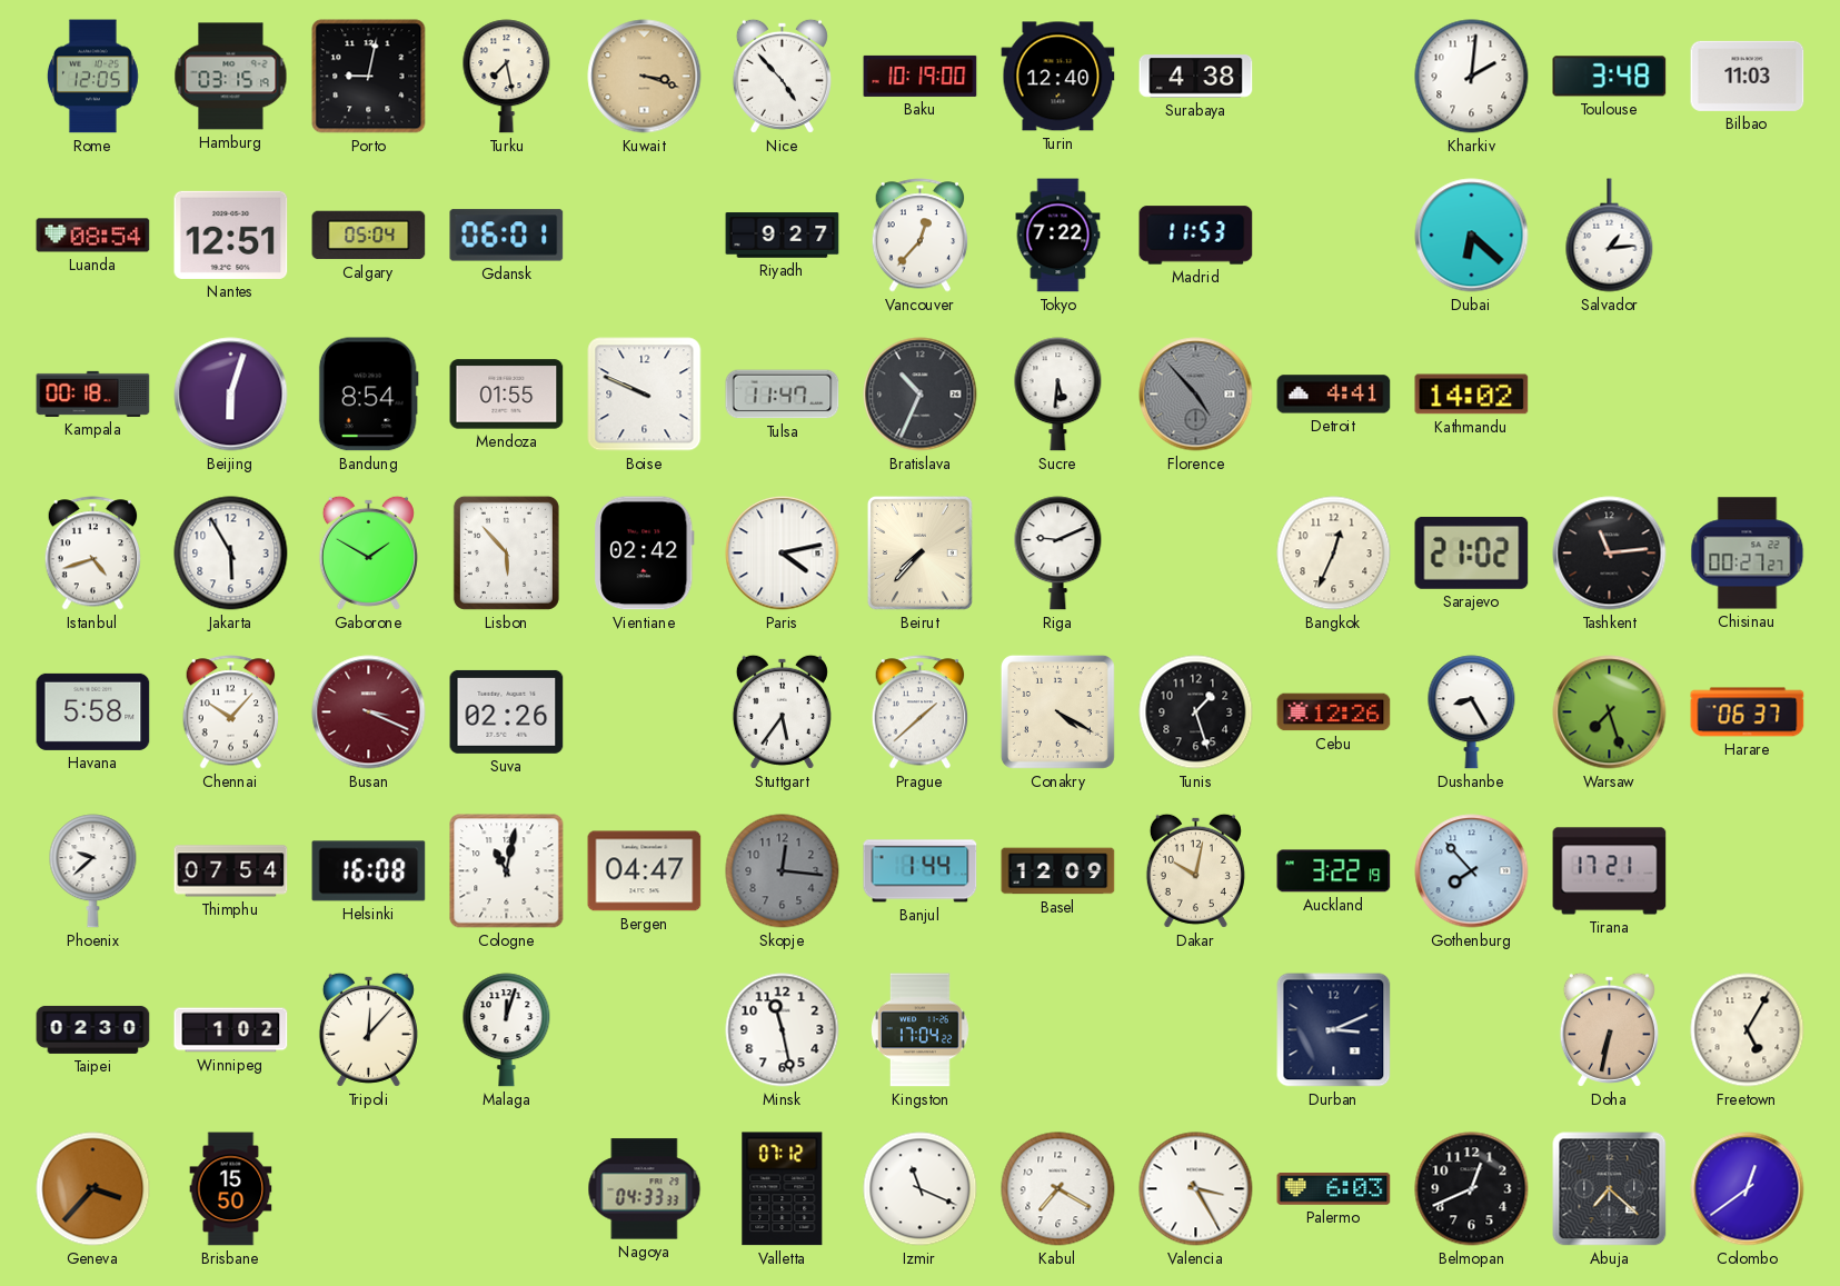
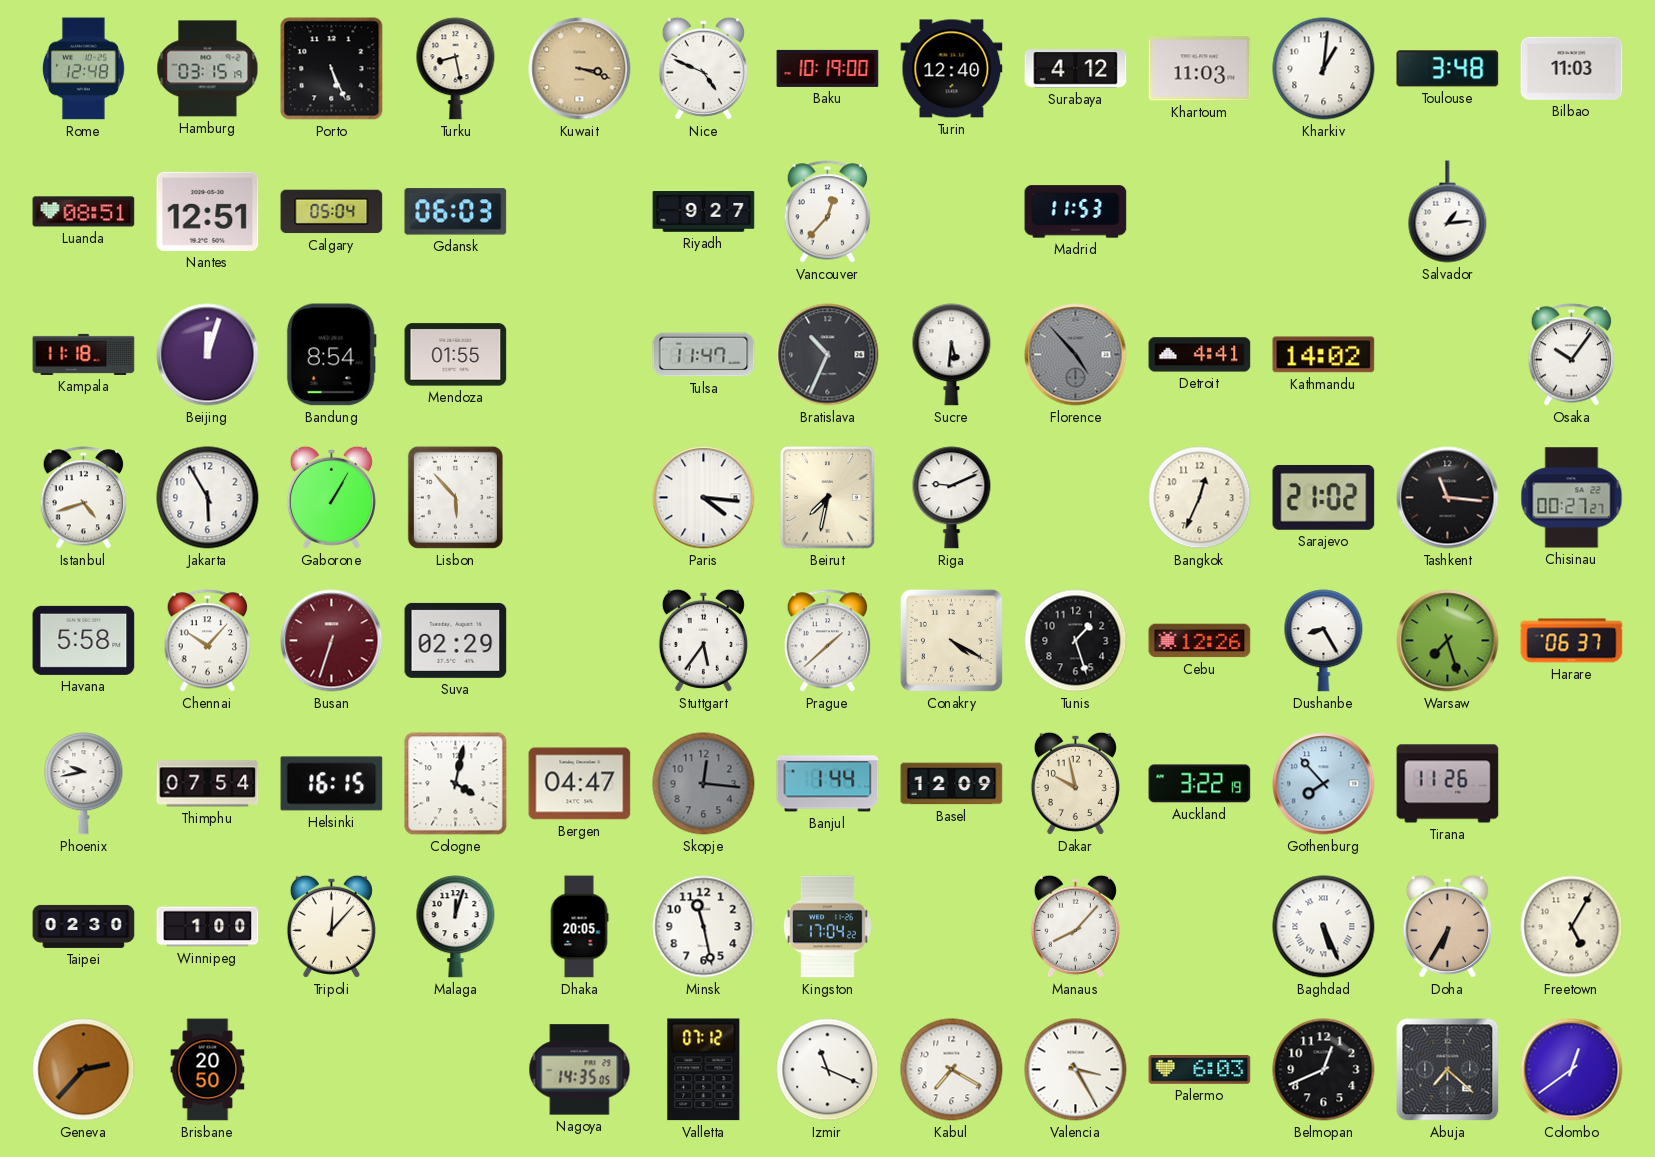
Rome: 12:05 -> 12:48 (83, 69)
Porto: 9:02 -> 5:26 (332, 69)
Turku: 7:28 -> 8:28 (456, 69)
Nice: 4:53 -> 4:49 (703, 68)
Surabaya: 4:38 -> 4:12 (1076, 69)
Khartoum: none -> 11:03 (1200, 69)
Kharkiv: 2:01 -> 1:01 (1324, 69)
Luanda: 08:54 -> 08:51 (84, 212)
Gdansk: 06:01 -> 06:03 (456, 212)
Tokyo: 7:22 -> none (1058, 236)
Dubai: 6:22 -> none (1472, 236)
Kampala: 00:18 -> 11:18 (84, 354)
Beijing: 6:03 -> 12:03 (208, 355)
Boise: 9:49 -> none (645, 395)
Osaka: none -> 10:06 (1572, 355)
Gaborone: 1:50 -> 1:05 (331, 497)
Vientiane: 02:42 -> none (645, 554)
Paris: 4:13 -> 4:16 (704, 498)
Beirut: 7:37 -> 7:32 (827, 497)
Tashkent: 11:14 -> 11:16 (1448, 498)
Busan: 3:19 -> 6:33 (332, 641)
Suva: 02:26 -> 02:29 (456, 640)
Phoenix: 9:38 -> 9:43 (84, 784)
Helsinki: 16:08 -> 16:15 (332, 784)
Cologne: 11:02 -> 4:02 (456, 784)
Dakar: 10:02 -> 9:58 (1075, 783)
Tirana: 17:21 -> 11:26 (1448, 784)
Winnipeg: 1:02 -> 1:00 (208, 927)
Dhaka: none -> 20:05 (579, 927)
Manaus: none -> 8:07 (1075, 926)
Durban: 3:11 -> none (1334, 1030)
Baghdad: none -> 5:26 (1324, 927)
Doha: 6:32 -> 6:35 (1447, 926)
Geneva: 3:37 -> 2:37 (84, 1070)
Brisbane: 15:50 -> 20:50 (208, 1070)
Nagoya: 04:33 -> 14:35 (580, 1070)
